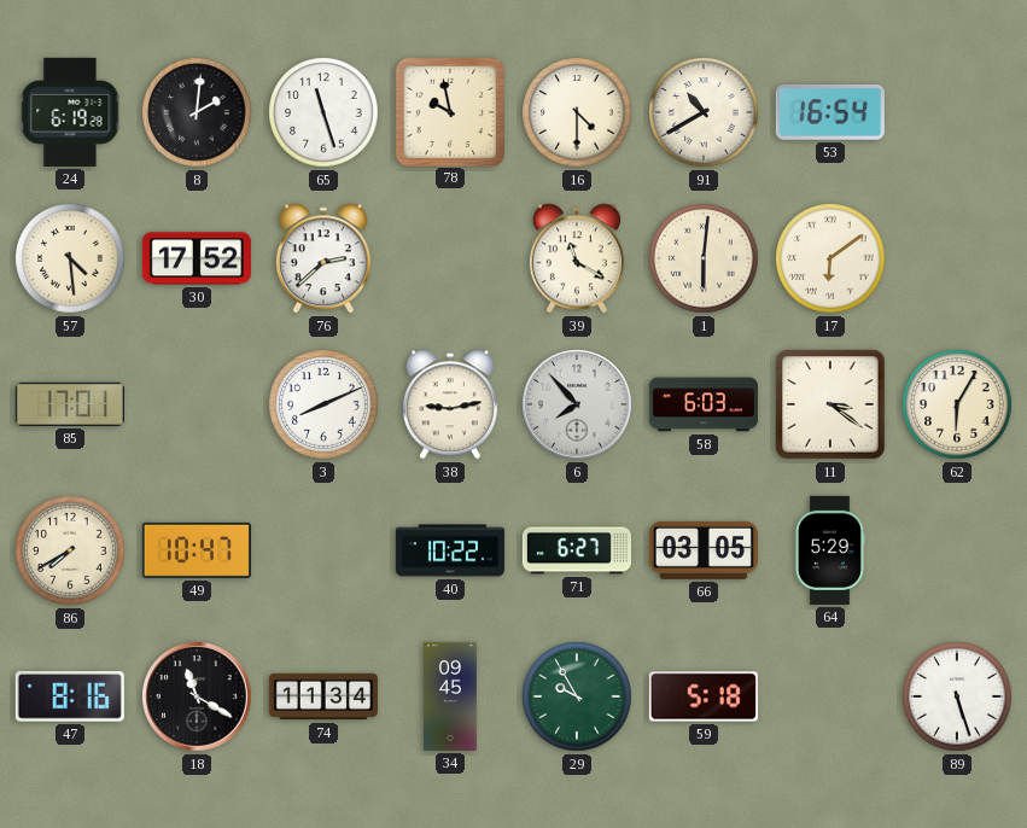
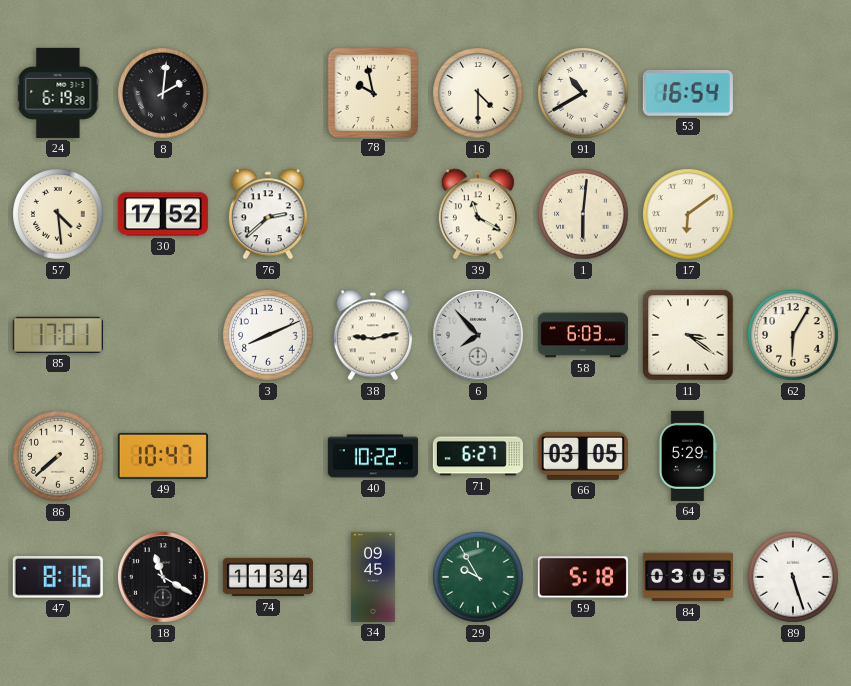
65: 11:27 -> none (323, 112)
86: 7:40 -> 7:38 (58, 456)
84: none -> 03:05 (688, 577)
